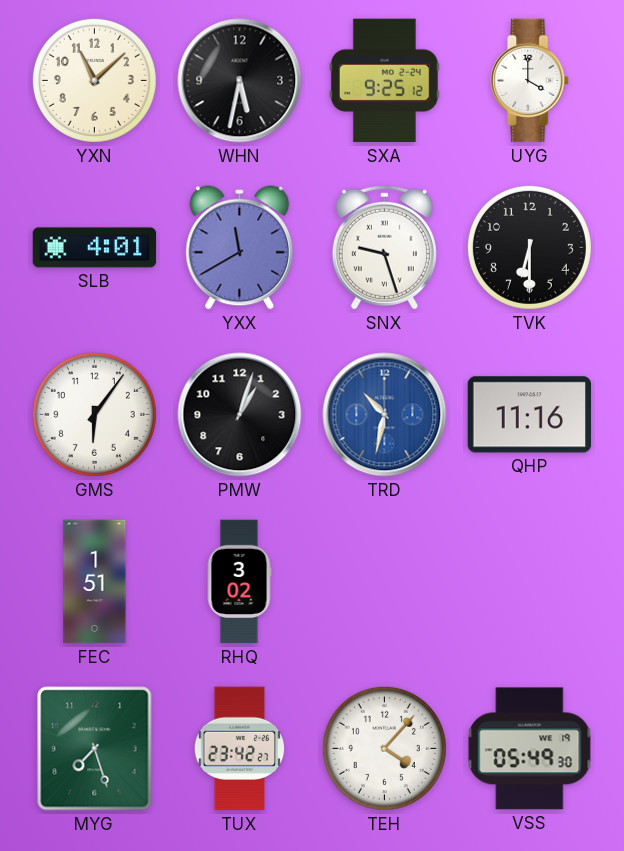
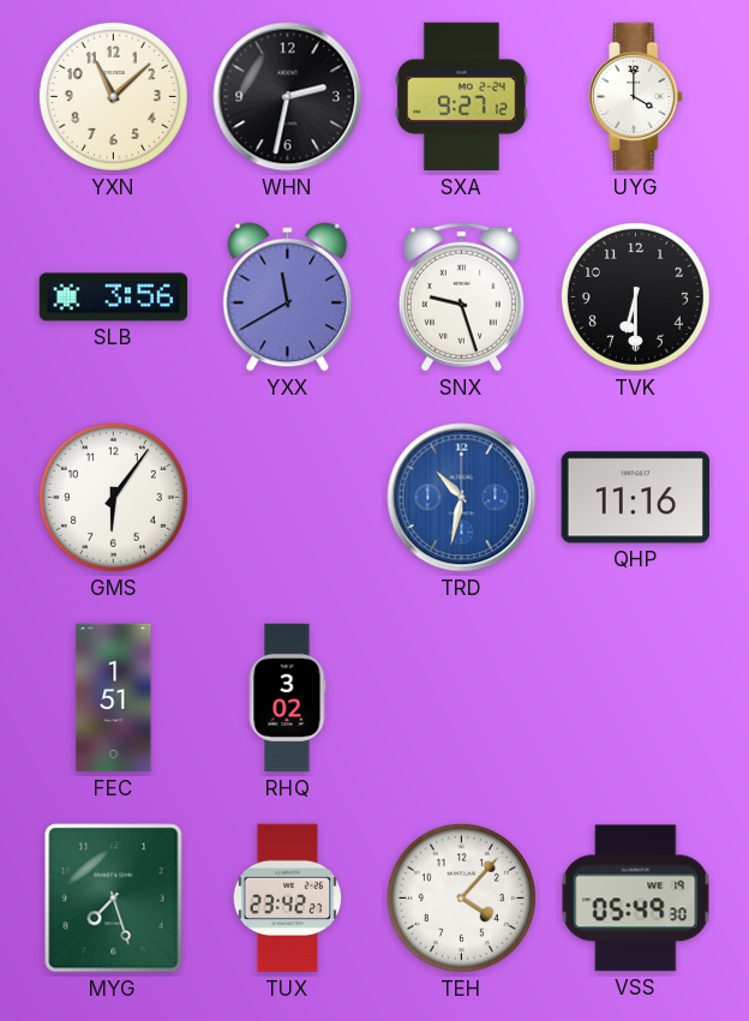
WHN: 5:32 -> 2:32 (288, 97)
SXA: 9:25 -> 9:27 (461, 97)
SLB: 4:01 -> 3:56 (114, 298)
PMW: 1:03 -> none (240, 415)
